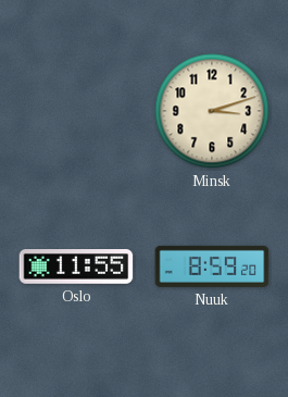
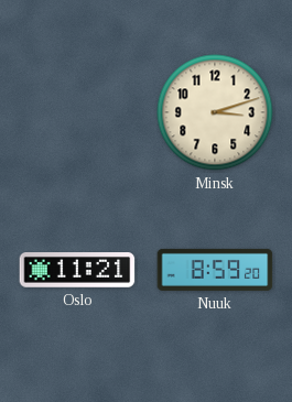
Oslo: 11:55 -> 11:21 (77, 271)
